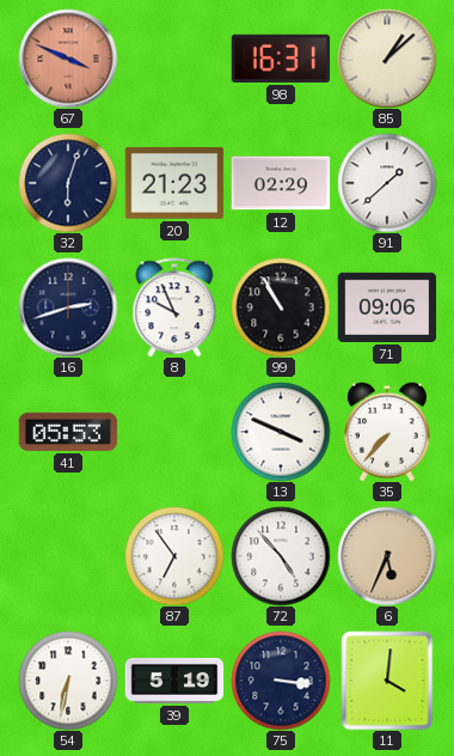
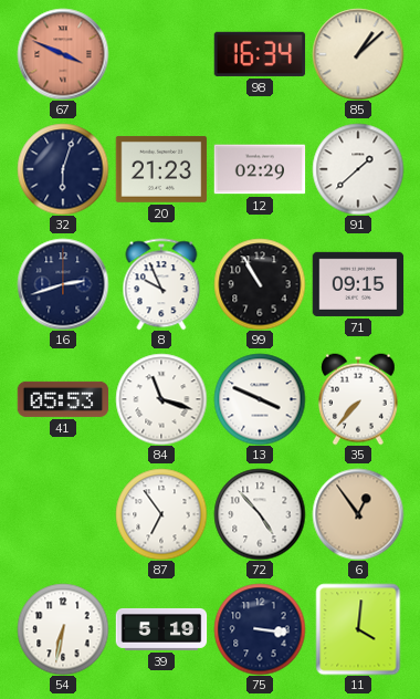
98: 16:31 -> 16:34 (260, 54)
71: 09:06 -> 09:15 (358, 284)
84: none -> 11:18 (161, 399)
6: 5:34 -> 12:54 (358, 514)
